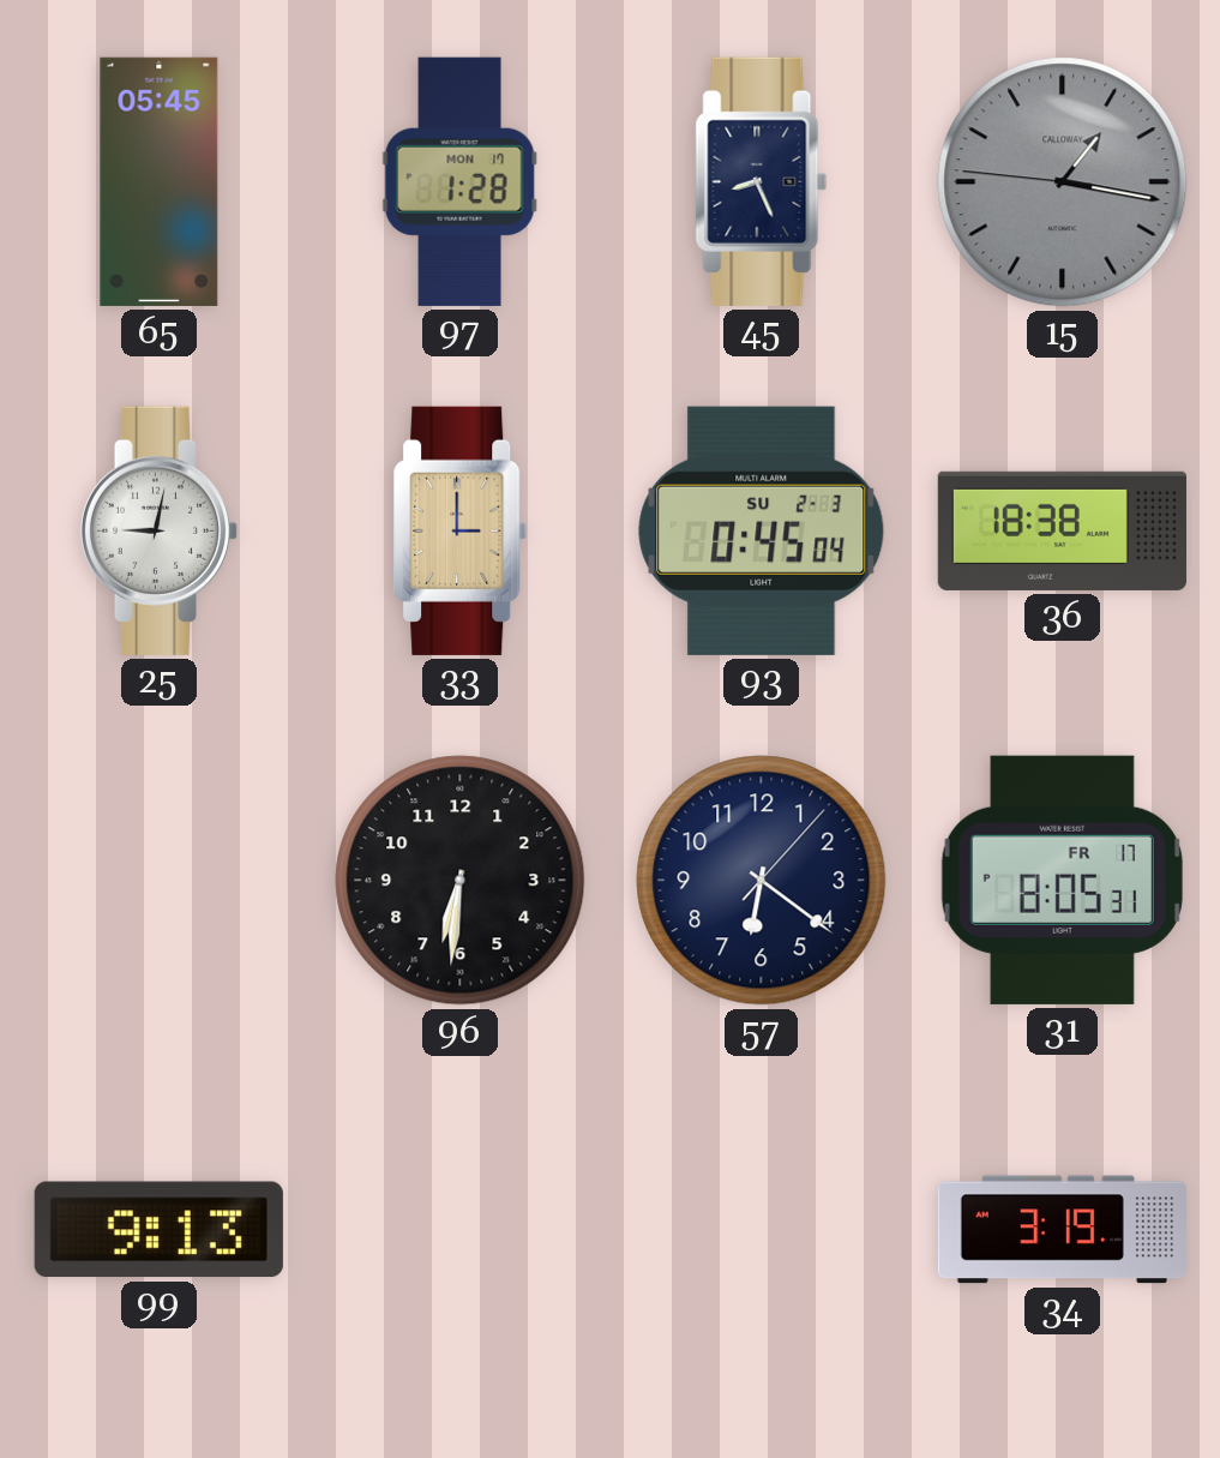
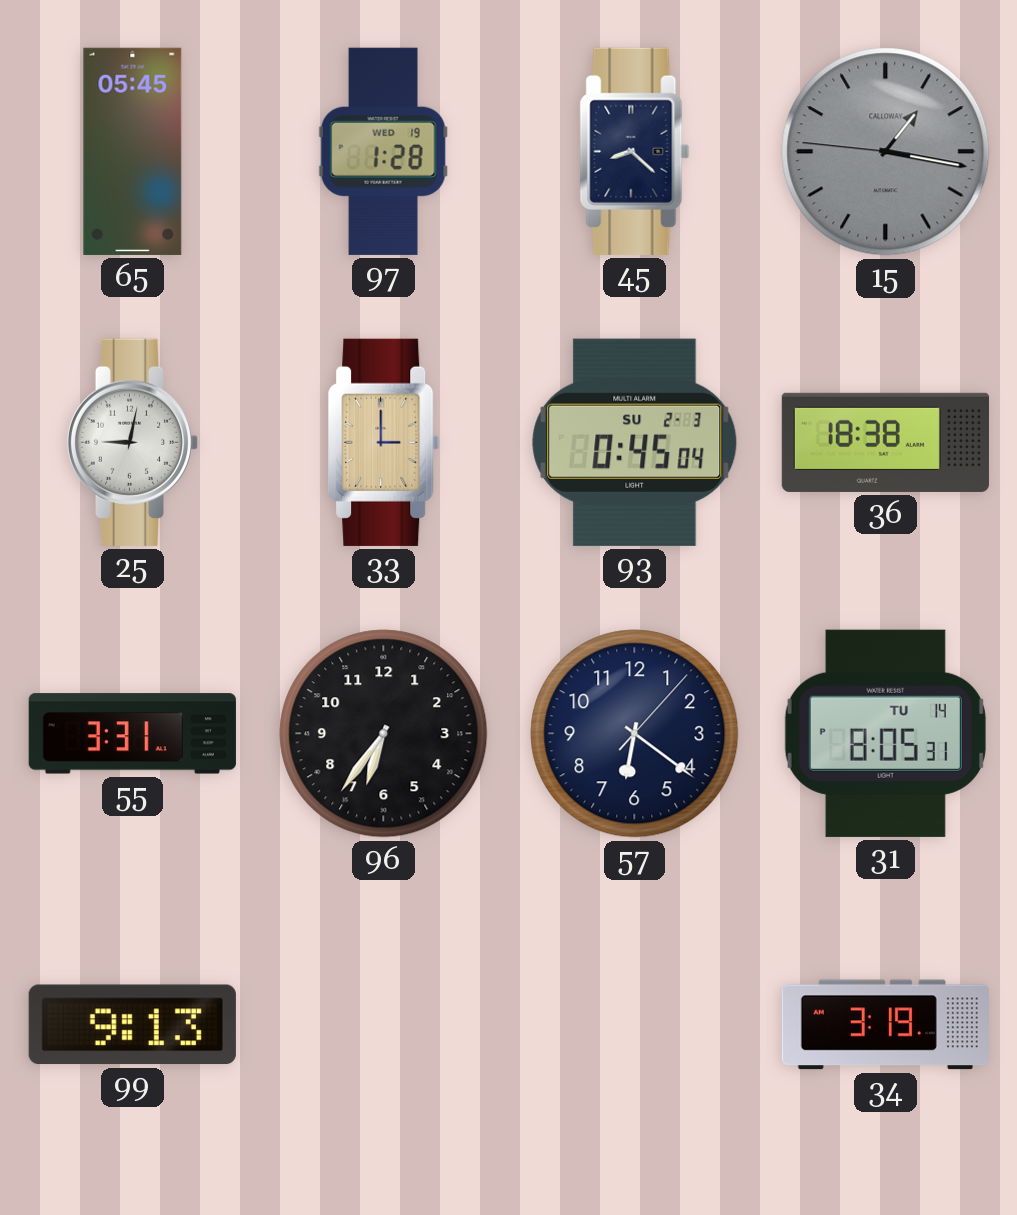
97 date: MON 17 -> WED 19 (383, 151)
45: 8:26 -> 8:22 (635, 151)
55: none -> 3:31 (132, 734)
96: 6:31 -> 6:36 (384, 734)
31 date: FR 17 -> TU 14 (885, 733)
